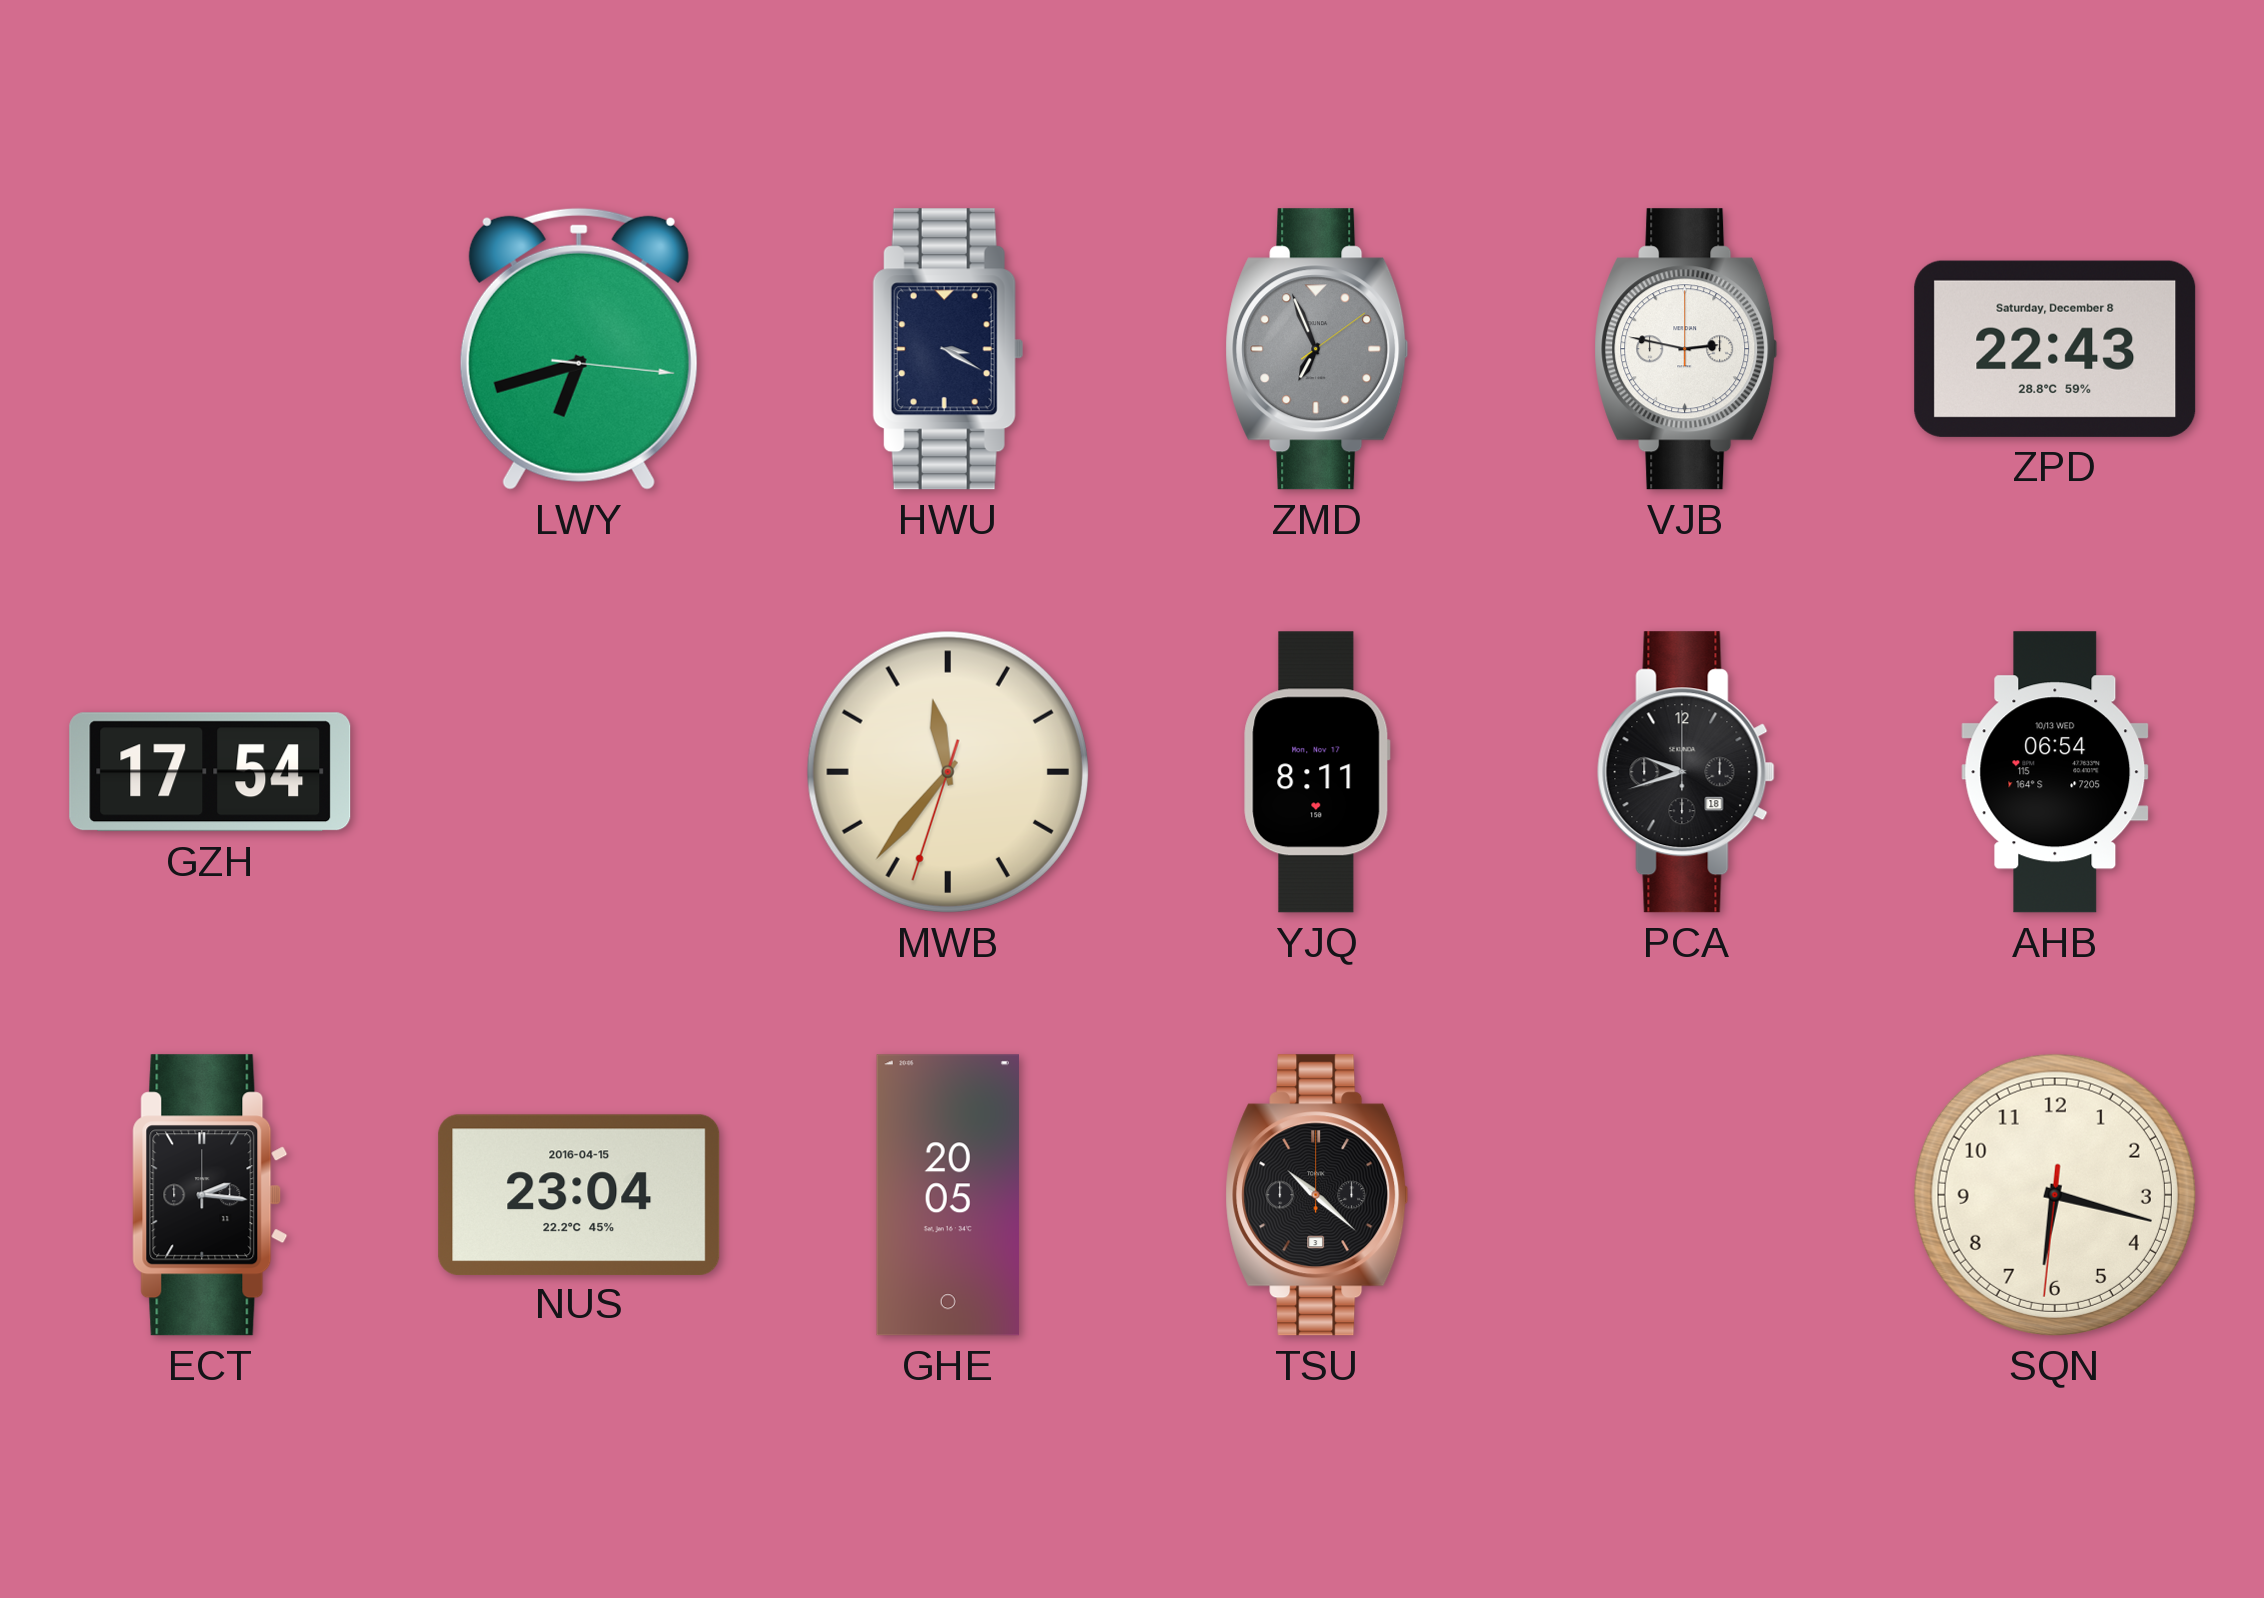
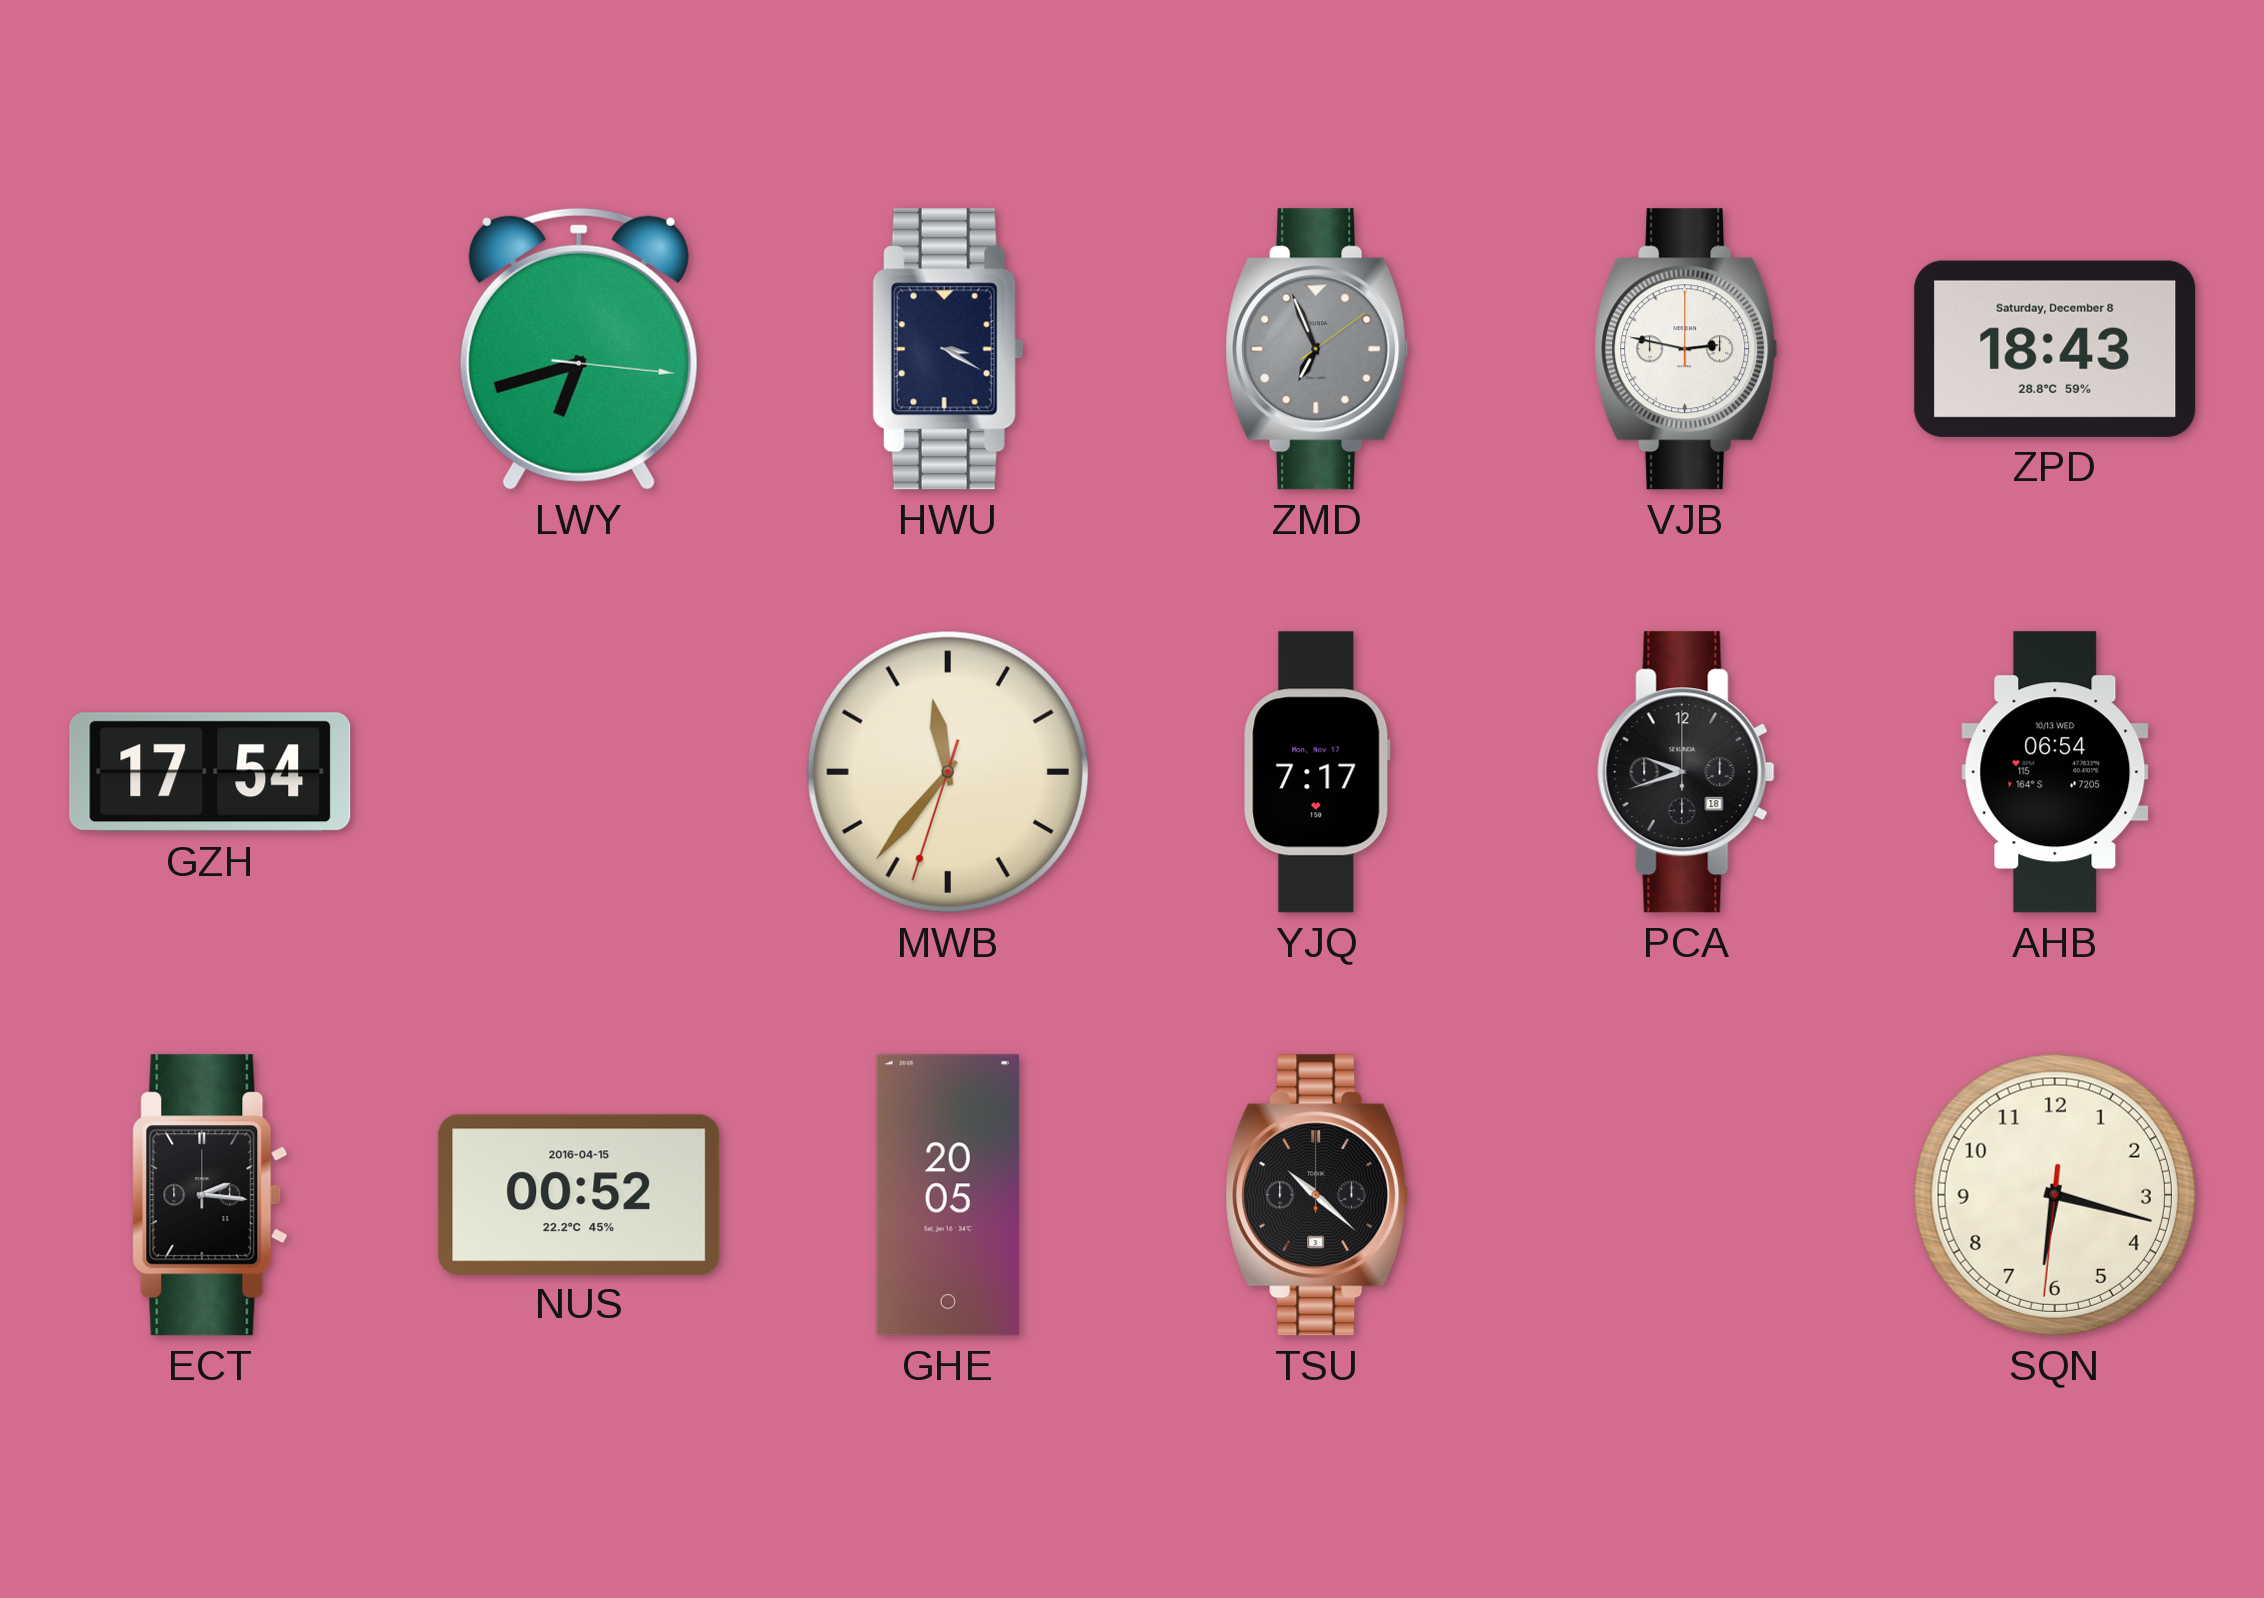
ZPD: 22:43 -> 18:43 (2055, 349)
YJQ: 8:11 -> 7:17 (1317, 772)
NUS: 23:04 -> 00:52 (579, 1194)
